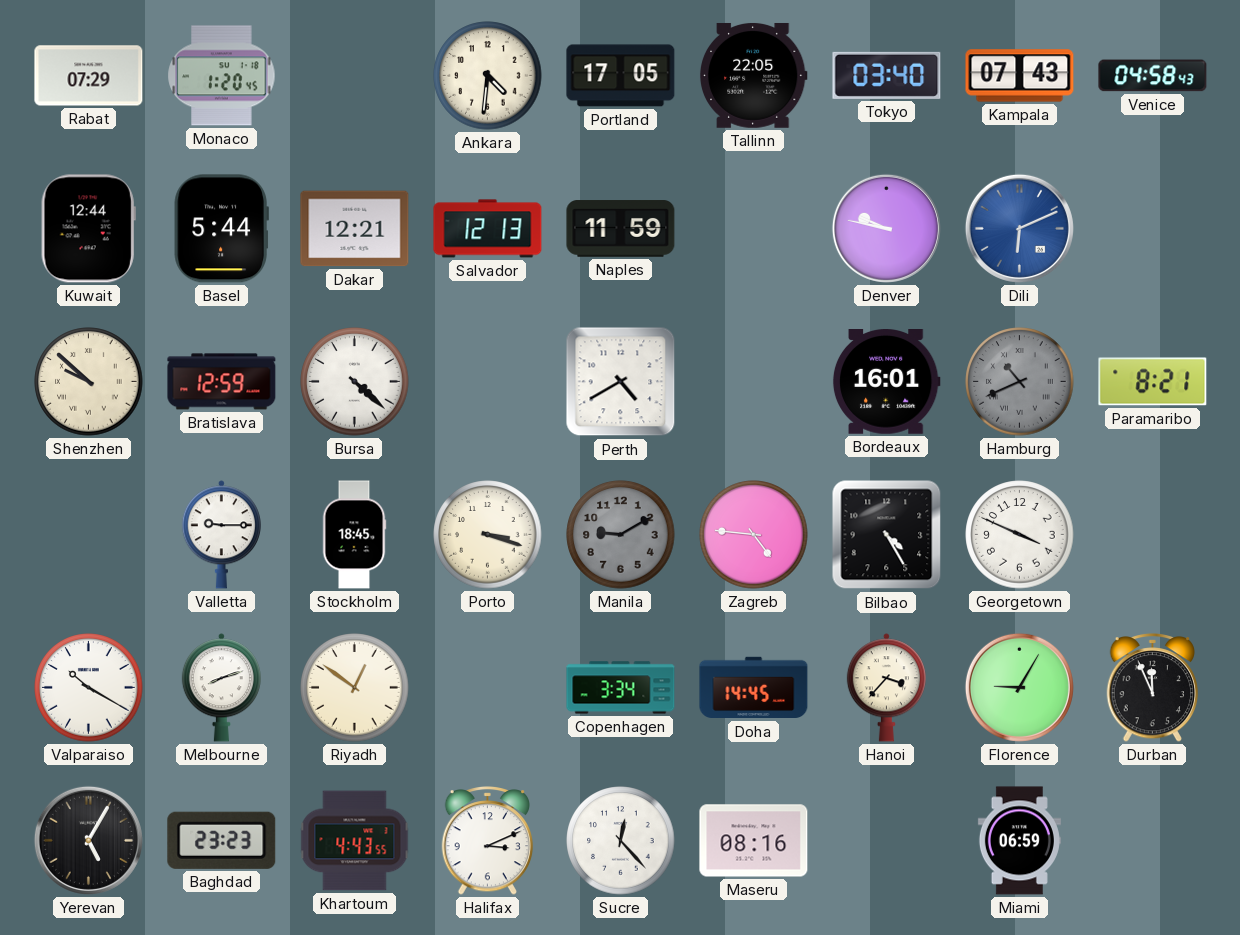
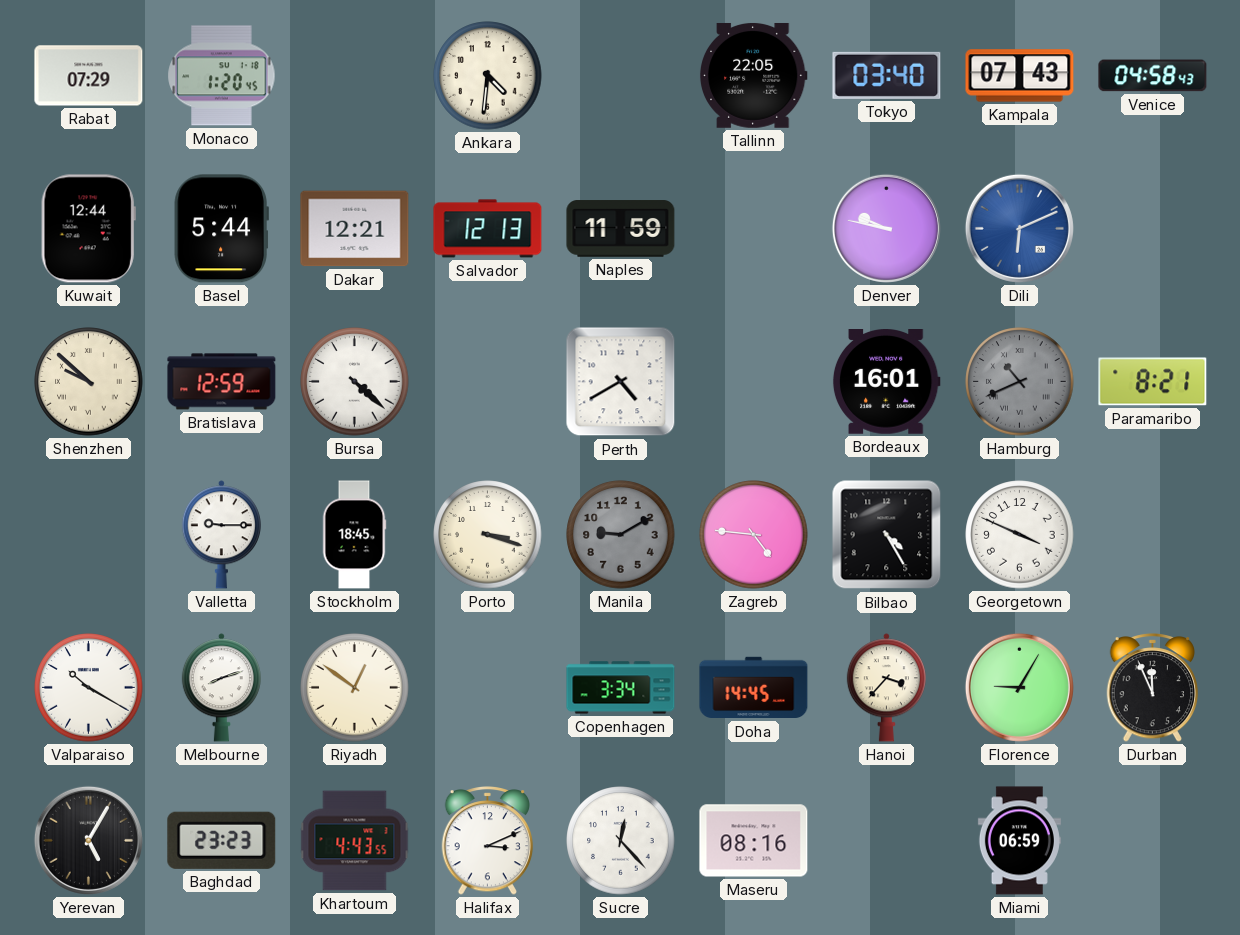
Portland: 17:05 -> none (621, 76)
